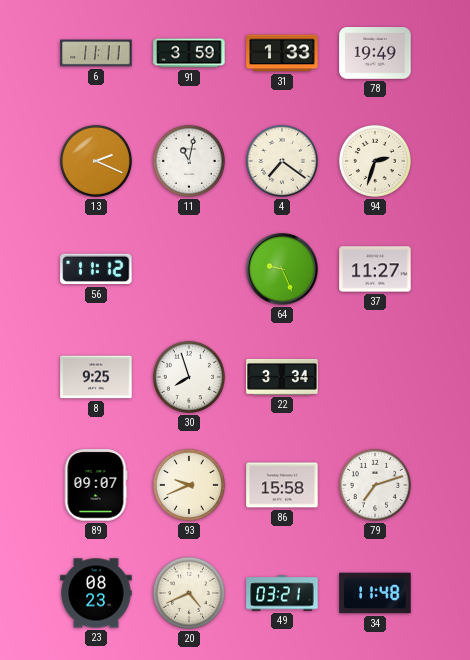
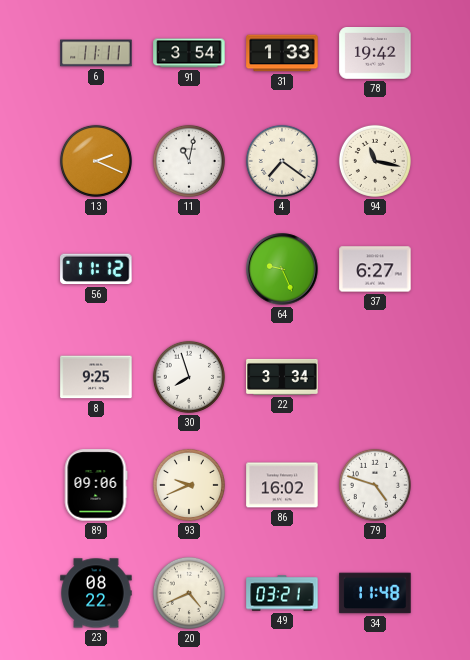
91: 3:59 -> 3:54 (189, 53)
78: 19:49 -> 19:42 (375, 54)
94: 2:33 -> 11:17 (375, 161)
37: 11:27 -> 6:27 (375, 269)
89: 09:07 -> 09:06 (96, 485)
86: 15:58 -> 16:02 (282, 485)
79: 7:12 -> 4:48 (375, 485)
23: 08:23 -> 08:22 (96, 593)
